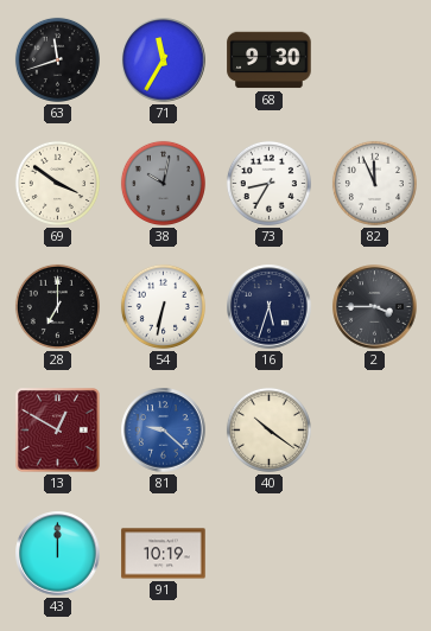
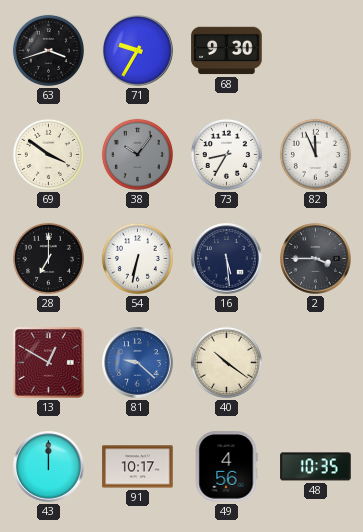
63: 11:42 -> 3:42 (48, 50)
71: 11:35 -> 9:35 (138, 51)
38: 10:02 -> 10:06 (137, 154)
16: 5:33 -> 5:29 (227, 259)
91: 10:19 -> 10:17 (138, 467)
49: none -> 4:56 (226, 467)
48: none -> 10:35 (316, 467)
